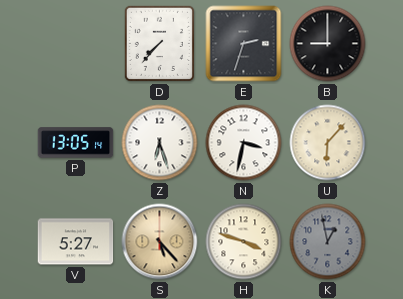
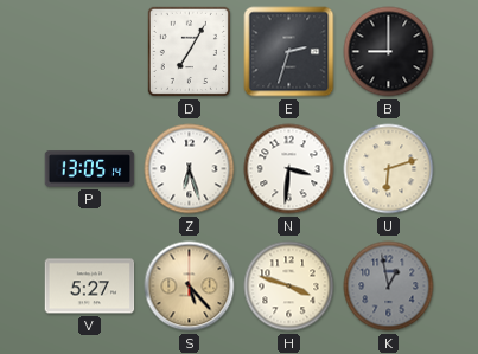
D: 7:37 -> 7:05 (189, 51)
N: 3:32 -> 3:31 (289, 169)
U: 6:07 -> 6:12 (389, 169)
